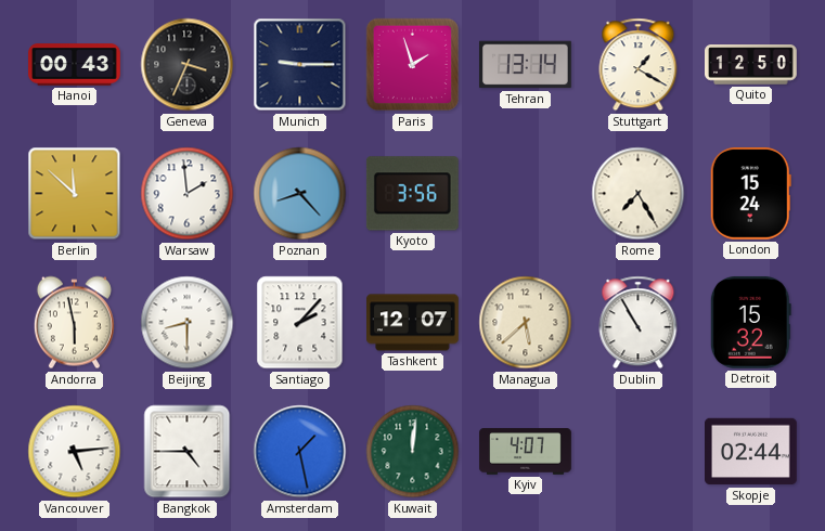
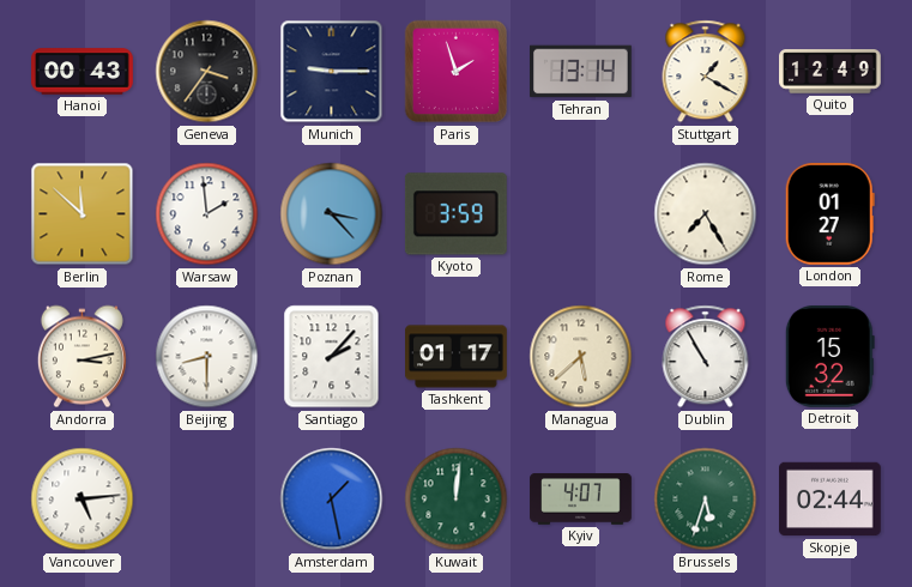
Geneva: 3:34 -> 3:36 (207, 72)
Quito: 12:50 -> 12:49 (831, 72)
Poznan: 8:23 -> 3:23 (332, 214)
Kyoto: 3:56 -> 3:59 (455, 214)
London: 15:24 -> 01:27 (829, 213)
Andorra: 5:58 -> 3:13 (81, 357)
Tashkent: 12:07 -> 01:17 (457, 357)
Bangkok: 4:45 -> none (188, 452)
Brussels: none -> 5:33 (706, 500)
